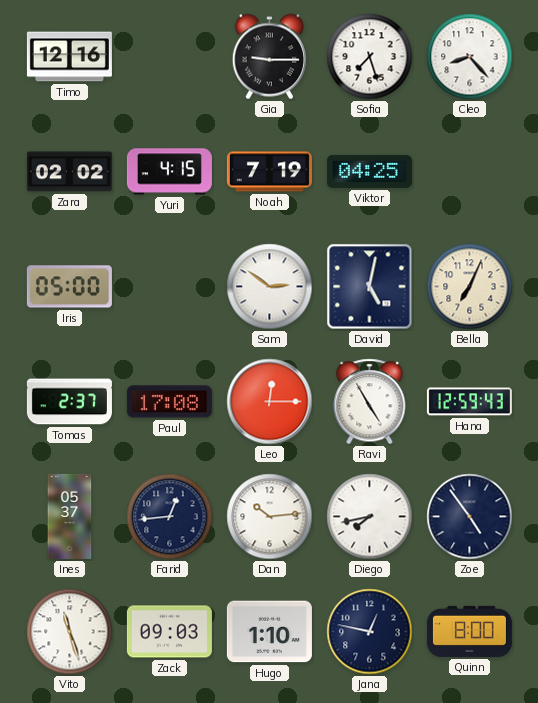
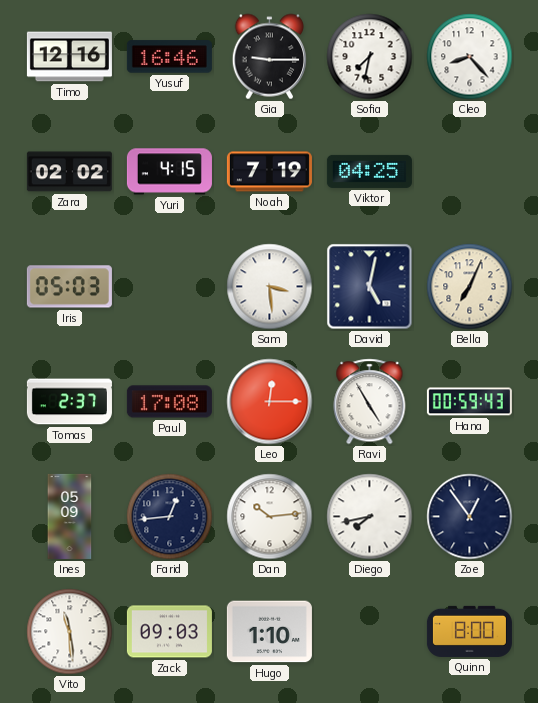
Yusuf: none -> 16:46 (169, 57)
Sofia: 7:27 -> 7:32 (370, 57)
Iris: 05:00 -> 05:03 (69, 287)
Sam: 2:51 -> 3:29 (270, 287)
Hana: 12:59 -> 00:59 (469, 402)
Ines: 05:37 -> 05:09 (70, 516)
Zoe: 4:54 -> 12:54 (470, 517)
Vito: 11:27 -> 11:29 (70, 632)
Jana: 12:47 -> none (370, 632)
